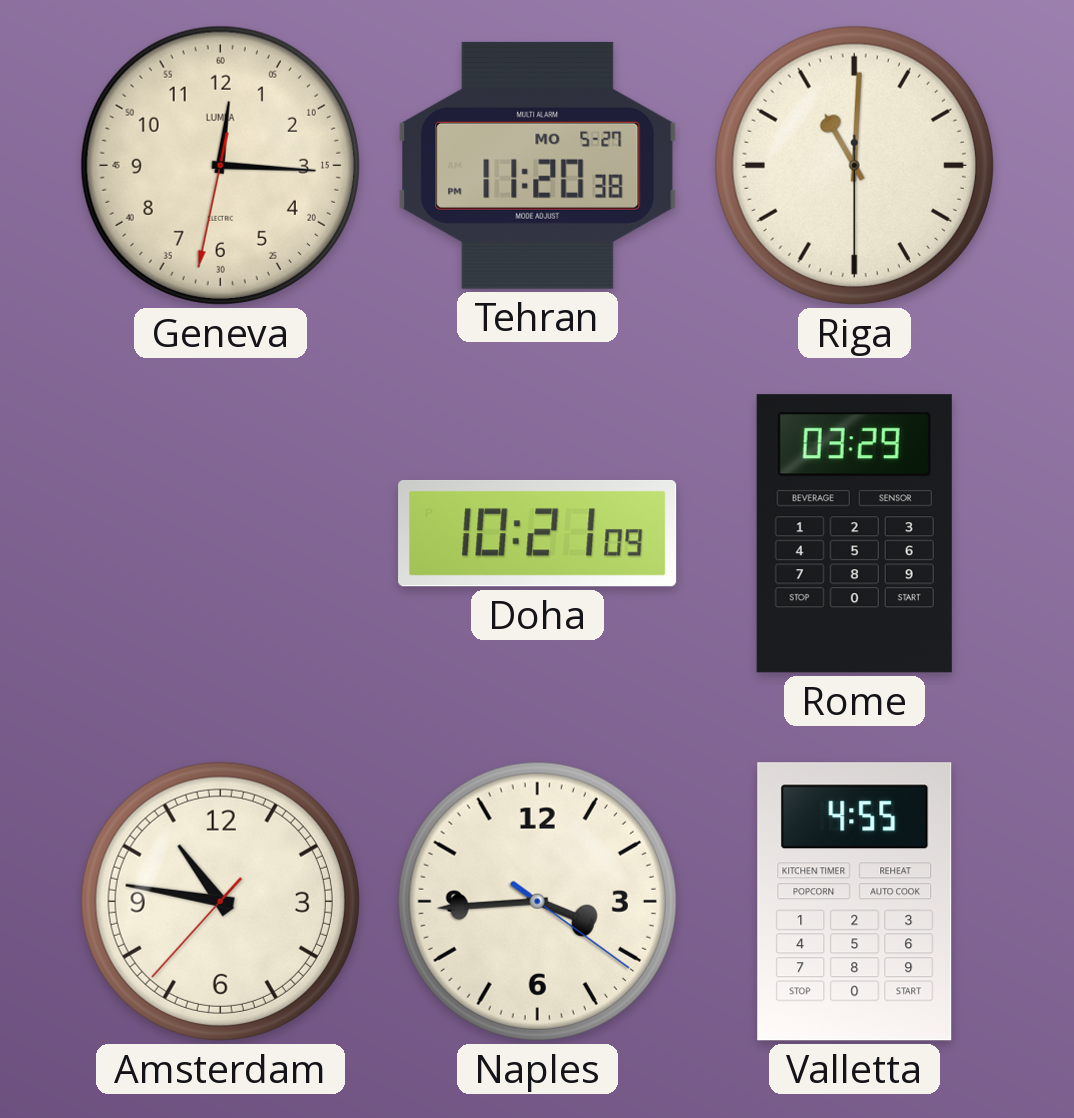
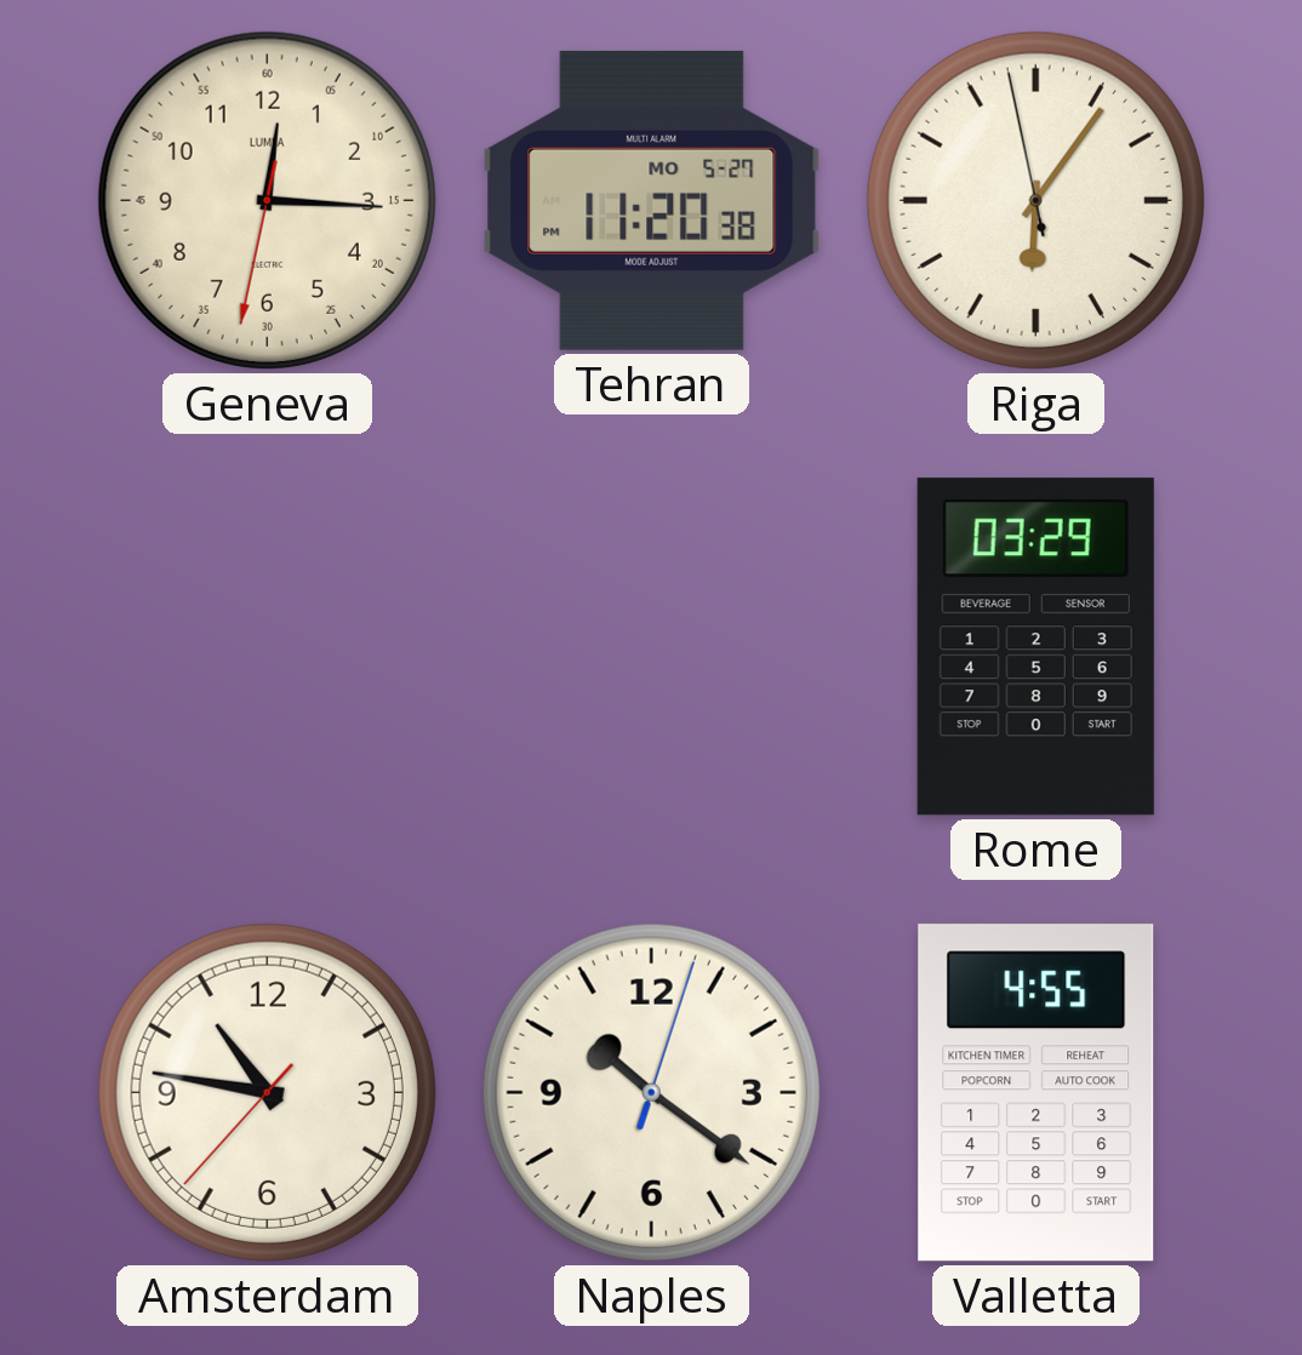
Riga: 11:00 -> 6:05 (1035, 200)
Doha: 10:21 -> none (538, 533)
Naples: 3:44 -> 10:21 (651, 1092)
